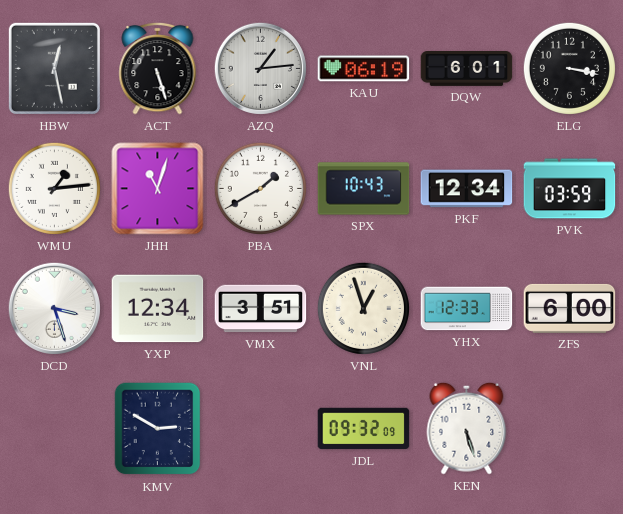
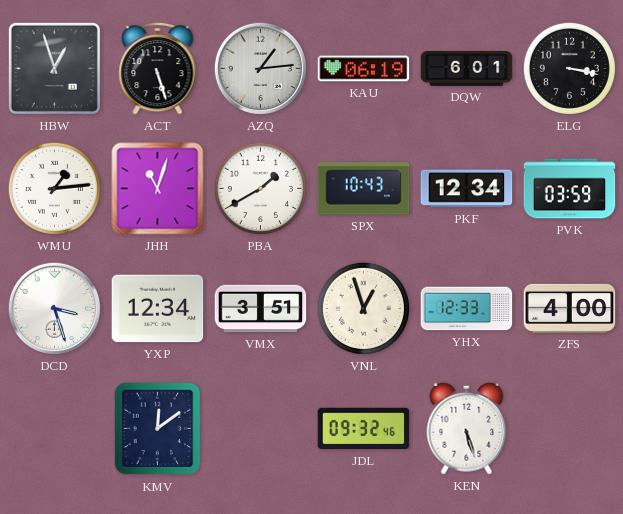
HBW: 12:28 -> 12:57 (54, 68)
ZFS: 6:00 -> 4:00 (570, 308)
KMV: 2:50 -> 12:09 (158, 429)
JDL: 09:32:09 -> 09:32:46 (364, 429)
